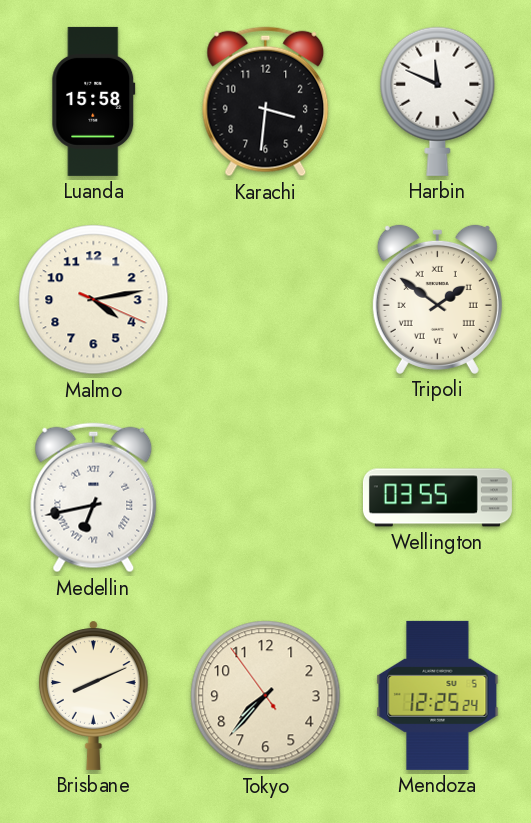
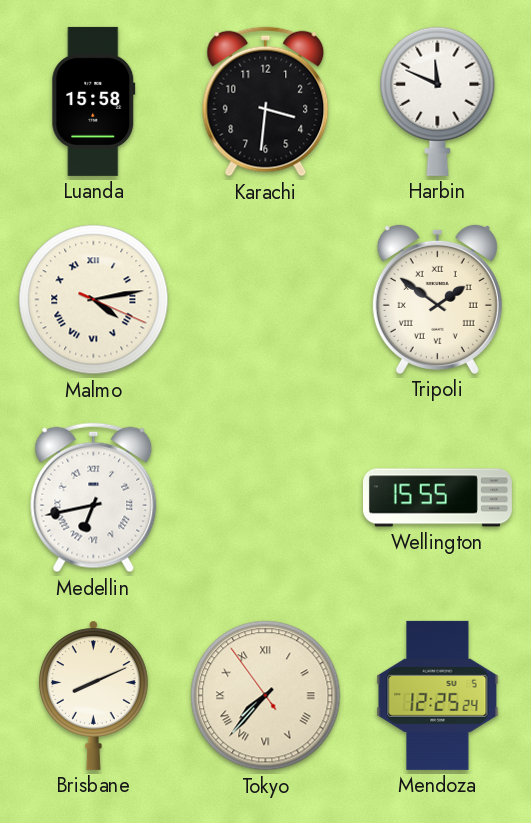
Malmo numerals: Arabic -> Roman (94, 300)
Wellington: 03:55 -> 15:55 (437, 498)
Tokyo numerals: Arabic -> Roman (266, 696)
